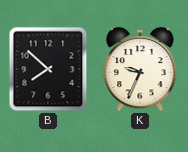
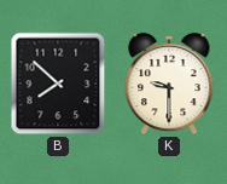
K: 9:34 -> 9:30 (169, 84)
